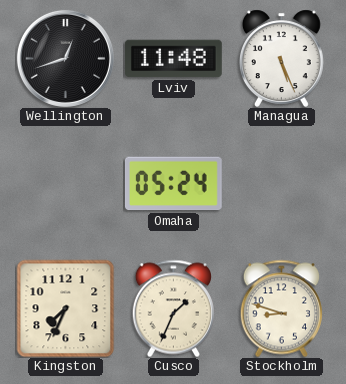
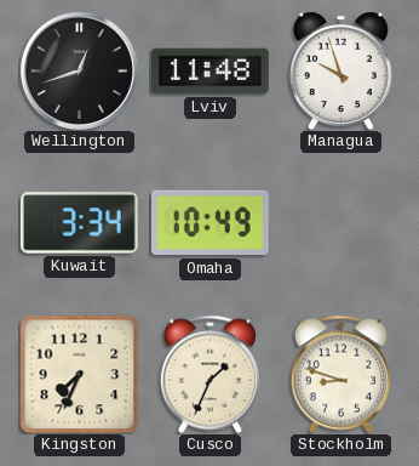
Managua: 5:26 -> 9:57 (340, 70)
Kuwait: none -> 3:34 (79, 223)
Omaha: 05:24 -> 10:49 (209, 223)
